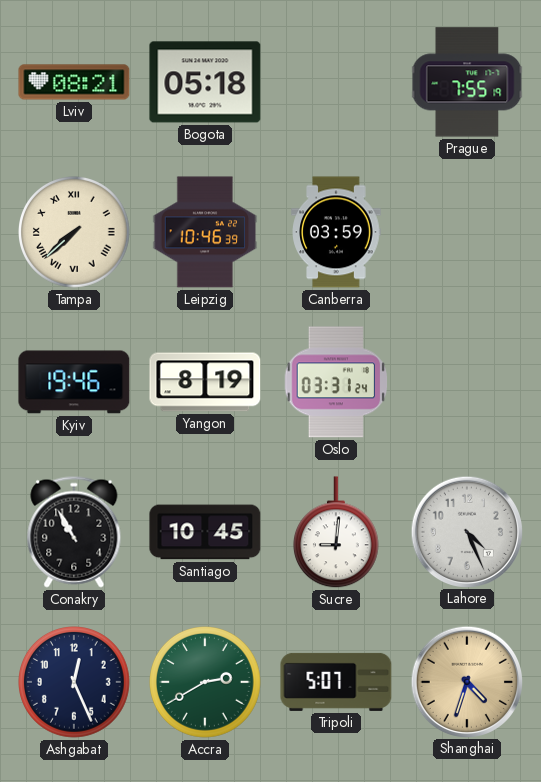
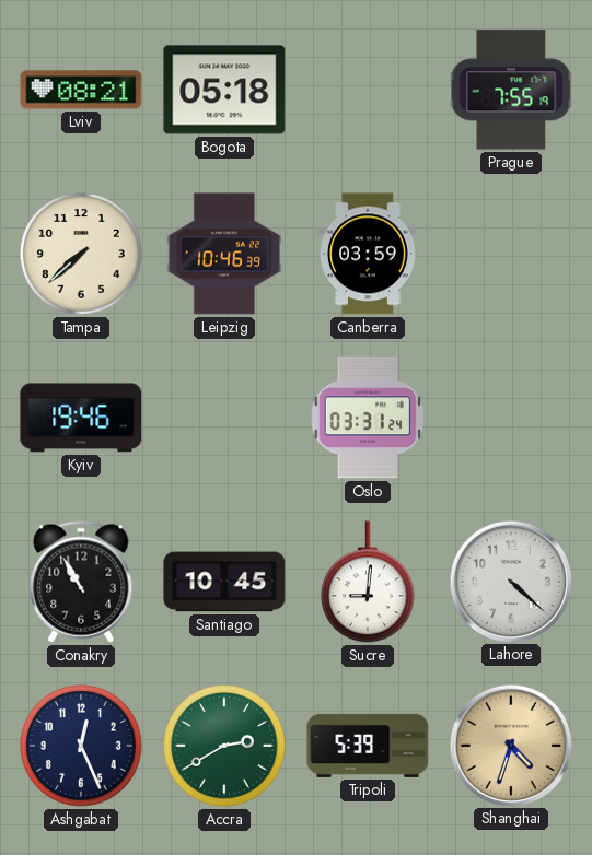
Tampa numerals: Roman -> Arabic (82, 255)
Yangon: 8:19 -> none (205, 382)
Lahore: 4:26 -> 4:22 (510, 581)
Tripoli: 5:07 -> 5:39 (368, 746)
